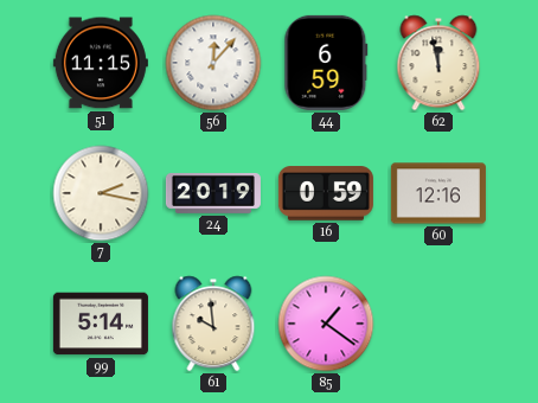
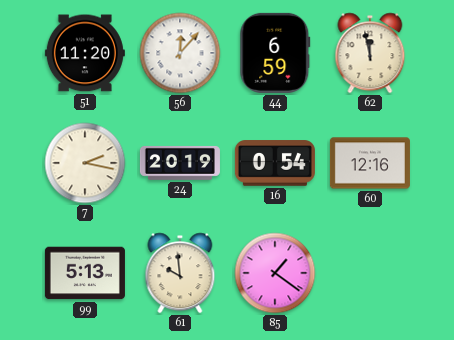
51: 11:15 -> 11:20 (85, 53)
16: 0:59 -> 0:54 (275, 163)
99: 5:14 -> 5:13 (85, 273)
